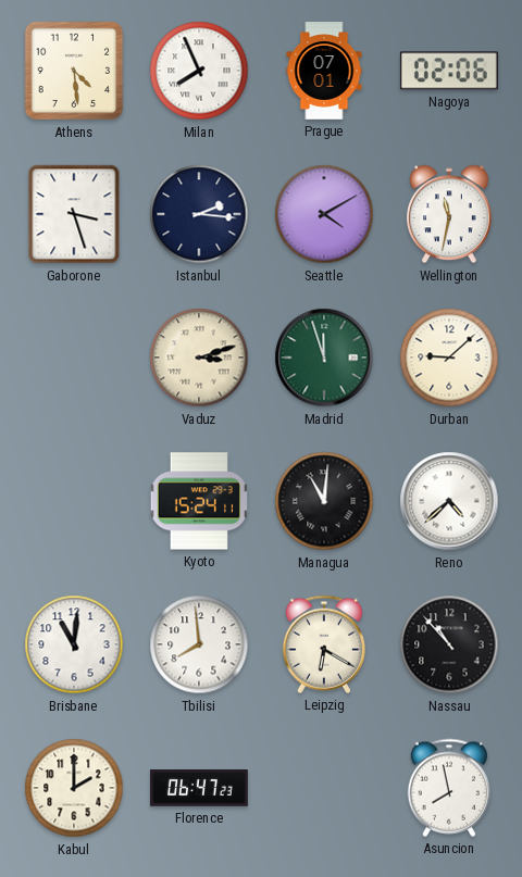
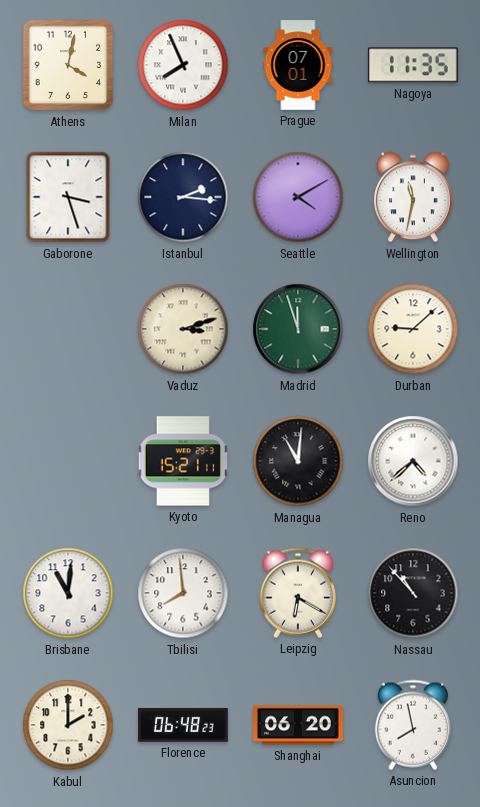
Athens: 4:29 -> 4:02 (68, 65)
Nagoya: 02:06 -> 11:35 (413, 65)
Kyoto: 15:24 -> 15:21 (182, 461)
Florence: 06:47 -> 06:48 (184, 725)
Shanghai: none -> 06:20 (298, 725)
